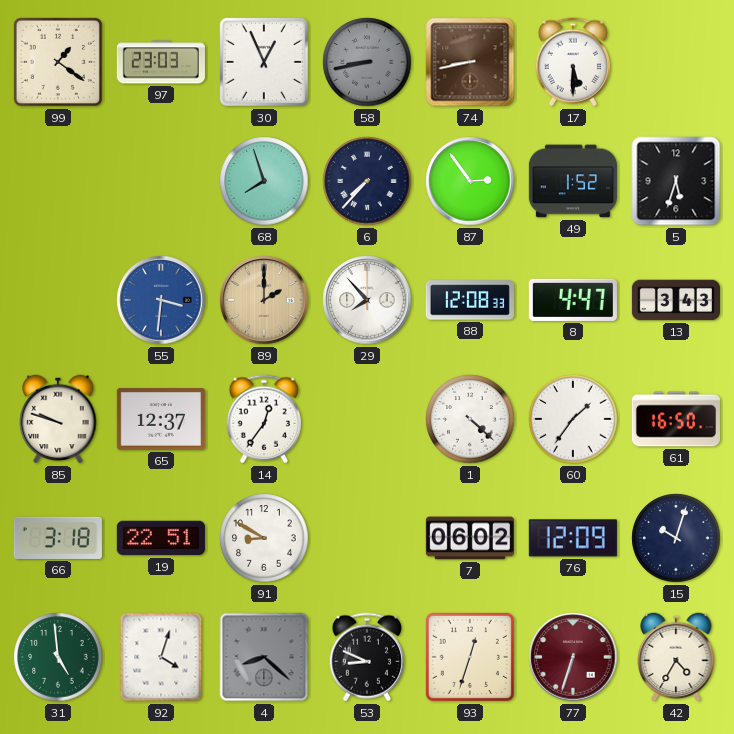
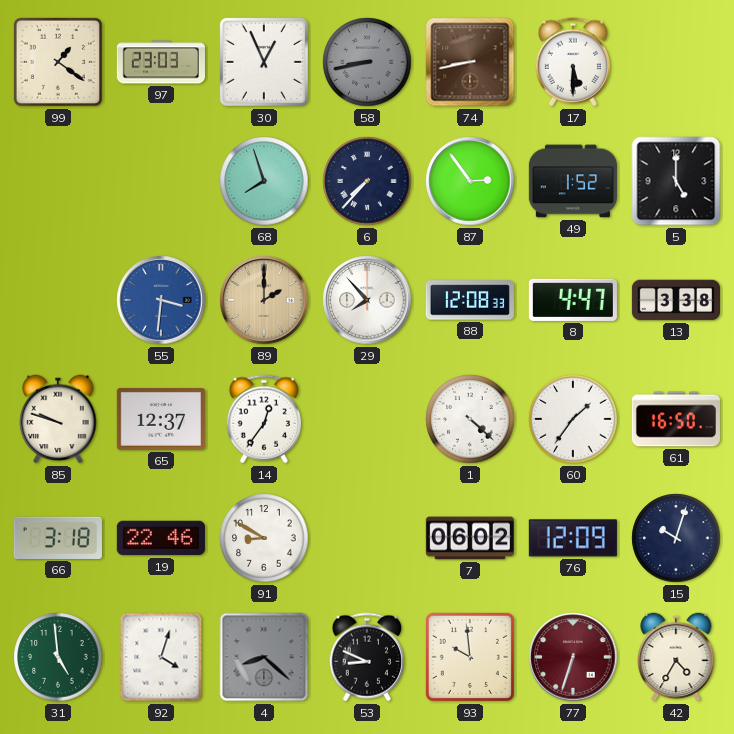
5: 5:33 -> 5:00 (676, 181)
13: 3:43 -> 3:38 (675, 300)
19: 22:51 -> 22:46 (161, 538)
93: 12:33 -> 9:59 (470, 657)
